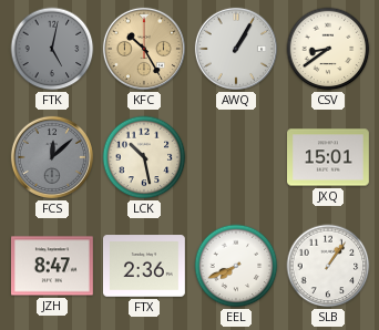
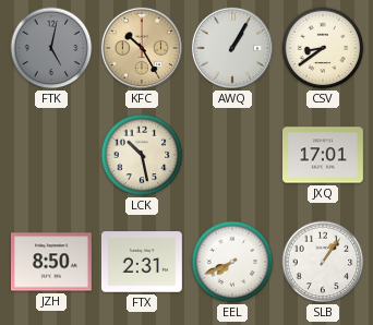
FCS: 12:08 -> none (52, 157)
JXQ: 15:01 -> 17:01 (324, 155)
JZH: 8:47 -> 8:50 (51, 262)
FTX: 2:36 -> 2:31 (142, 262)
